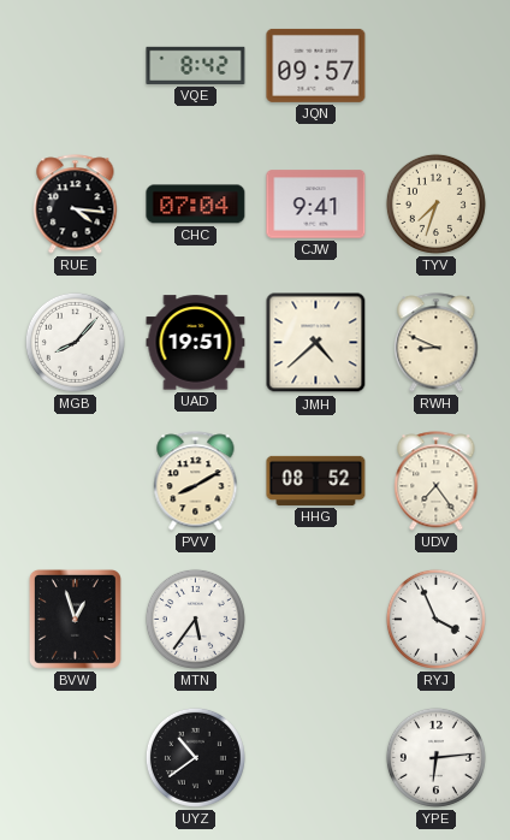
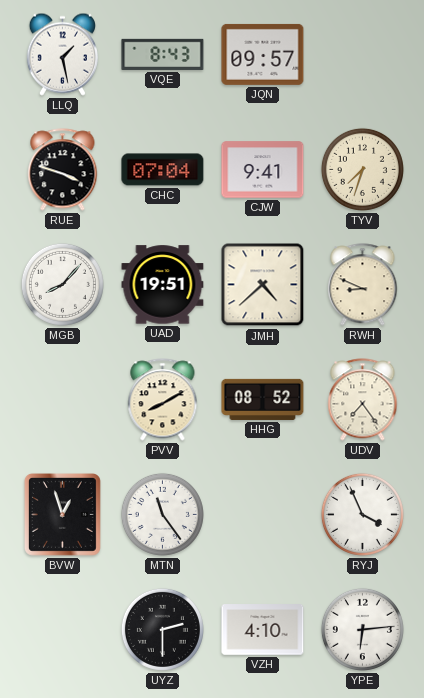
LLQ: none -> 1:28 (62, 54)
VQE: 8:42 -> 8:43 (163, 54)
RUE: 4:16 -> 3:48 (63, 170)
MTN: 5:36 -> 11:24 (162, 514)
UYZ: 10:39 -> 2:30 (162, 629)
VZH: none -> 4:10 (263, 630)
